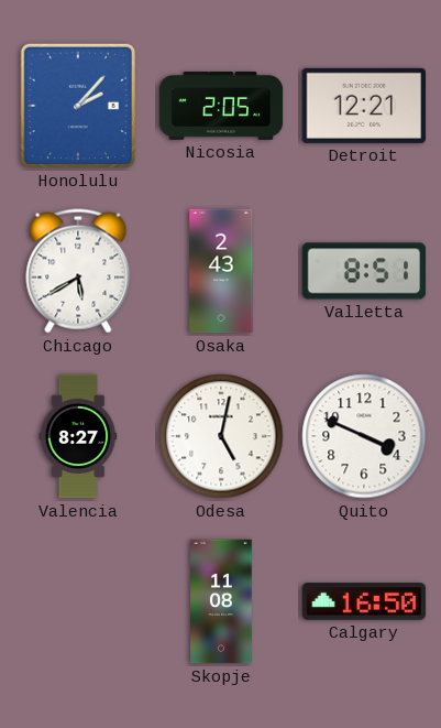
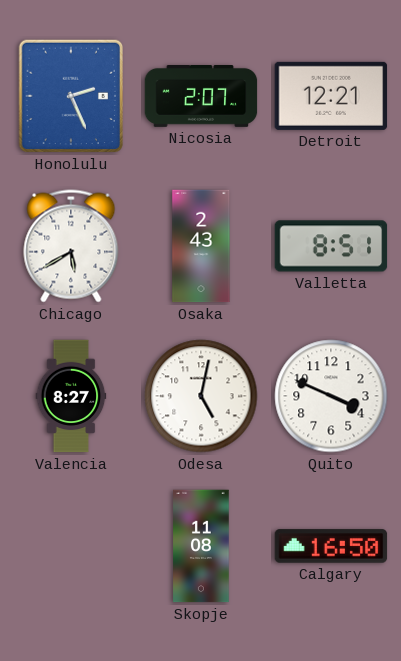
Honolulu: 2:07 -> 2:26 (70, 96)
Nicosia: 2:05 -> 2:07 (201, 97)
